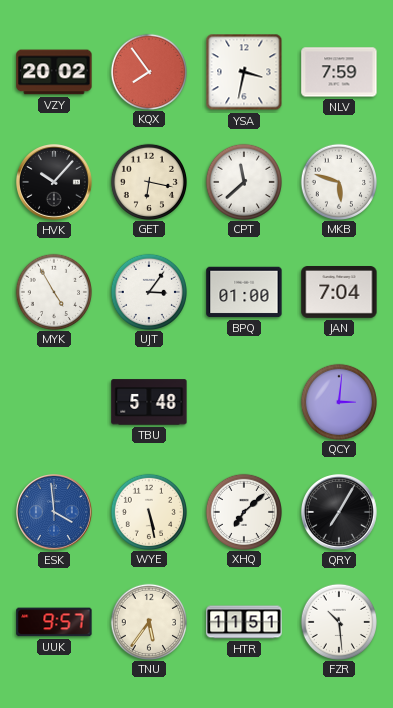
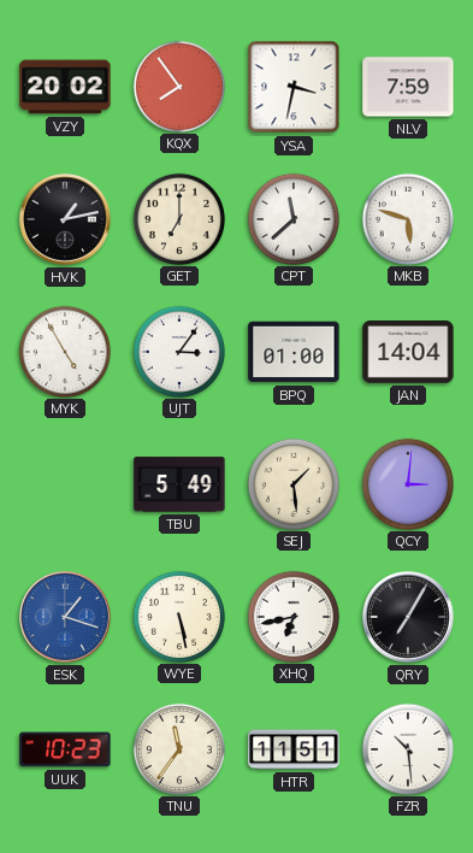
HVK: 10:07 -> 1:13 (66, 220)
GET: 6:17 -> 7:00 (178, 218)
JAN: 7:04 -> 14:04 (408, 353)
TBU: 5:48 -> 5:49 (179, 484)
SEJ: none -> 1:29 (292, 483)
ESK: 3:59 -> 1:18 (66, 618)
XHQ: 7:08 -> 6:43 (292, 616)
UUK: 9:57 -> 10:23 (65, 749)
TNU: 5:36 -> 11:36 (178, 748)
